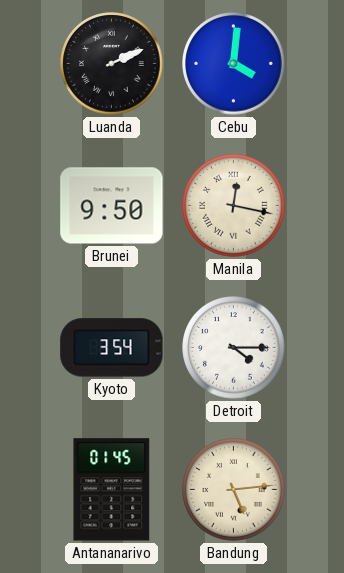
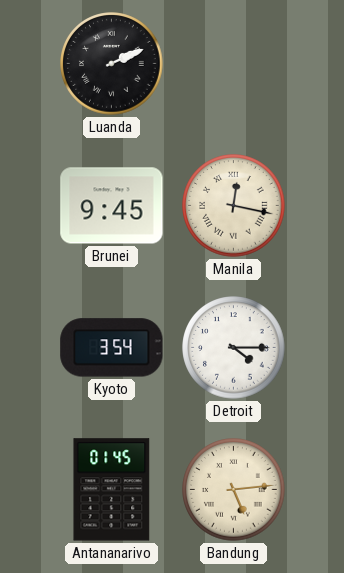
Cebu: 4:01 -> none (234, 64)
Brunei: 9:50 -> 9:45 (112, 206)
